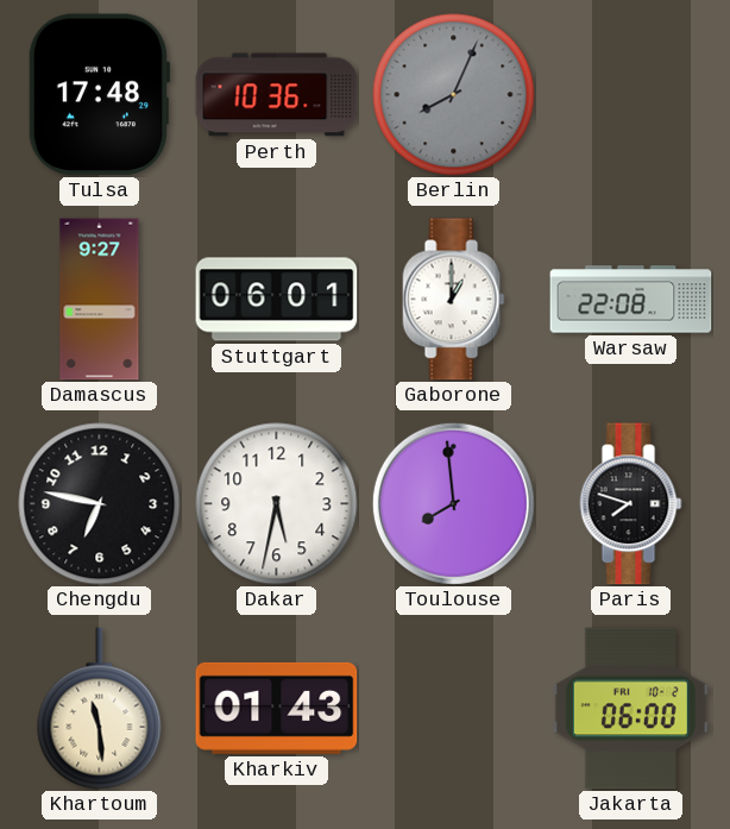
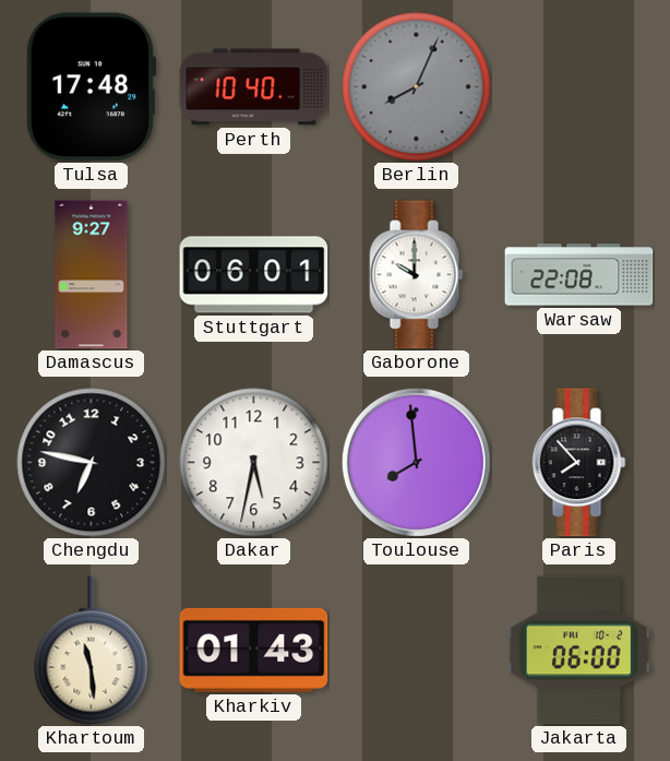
Perth: 10:36 -> 10:40 (254, 87)
Gaborone: 1:00 -> 10:00 (417, 275)
Paris: 7:48 -> 7:53 (579, 463)
